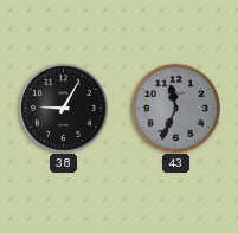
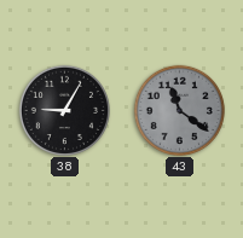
43: 11:34 -> 11:21 (179, 110)
